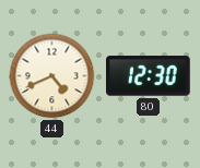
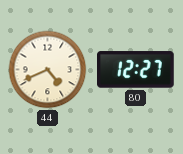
80: 12:30 -> 12:27 (136, 70)
